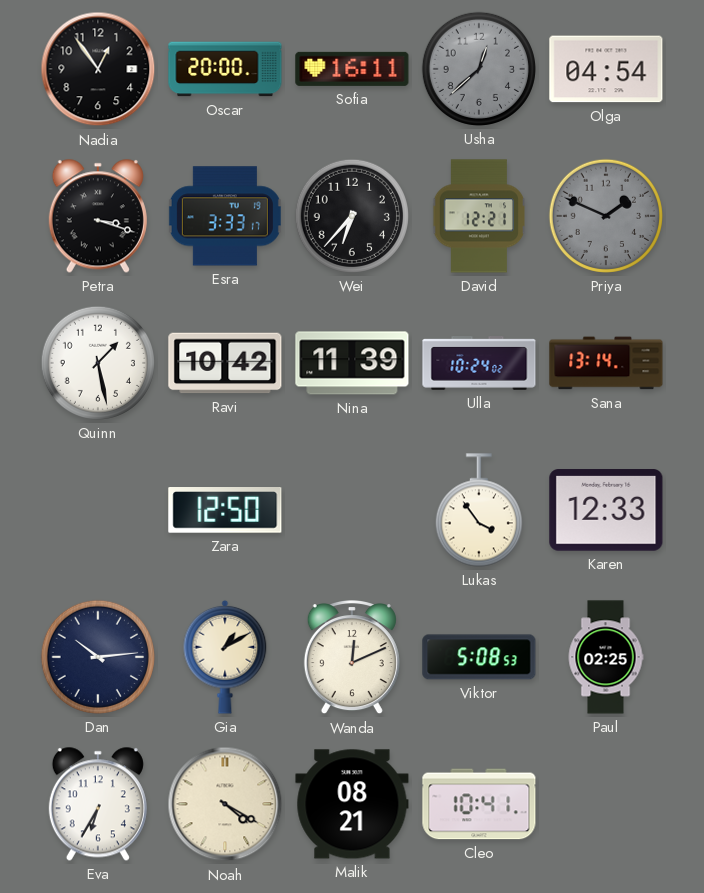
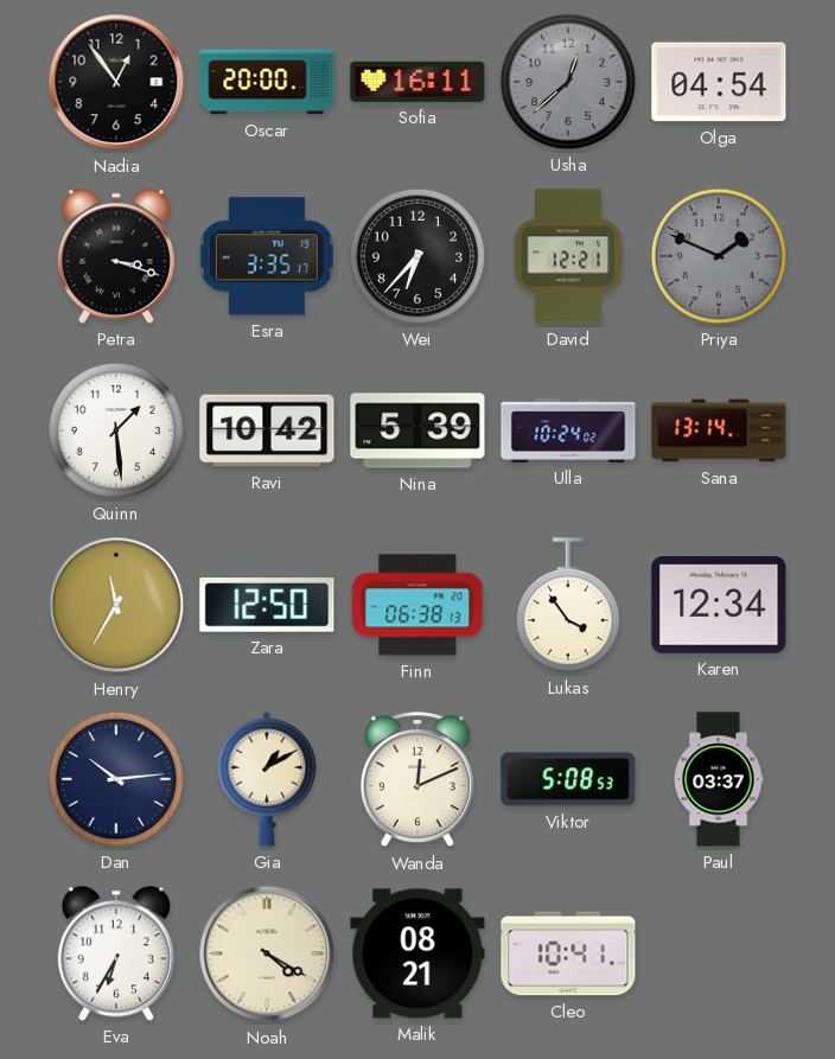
Esra: 3:33 -> 3:35 (267, 256)
Quinn: 1:28 -> 1:29 (116, 430)
Nina: 11:39 -> 5:39 (417, 430)
Henry: none -> 11:35 (116, 605)
Finn: none -> 06:38 (417, 605)
Karen: 12:33 -> 12:34 (719, 605)
Paul: 02:25 -> 03:37 (719, 779)
